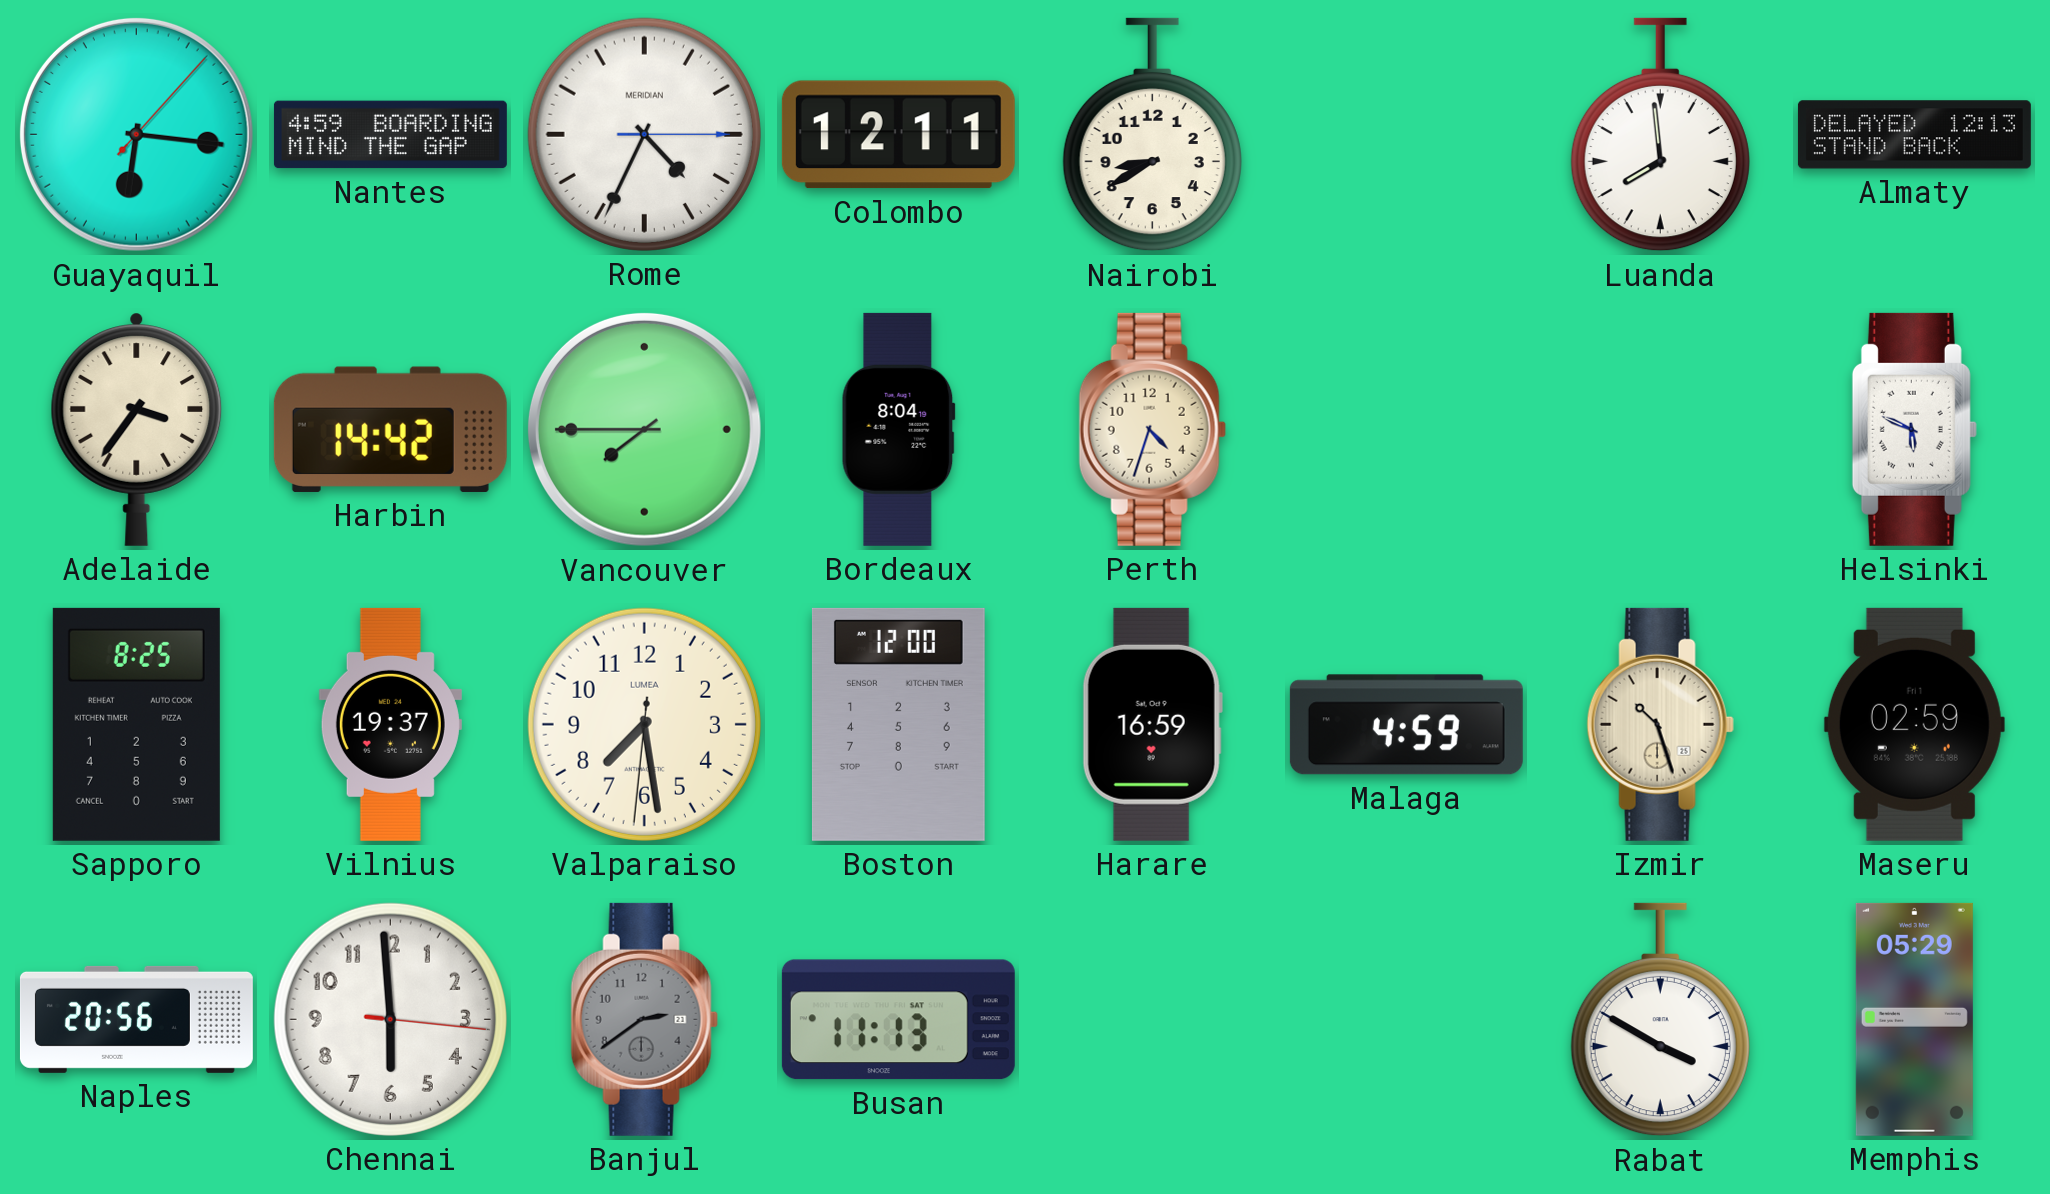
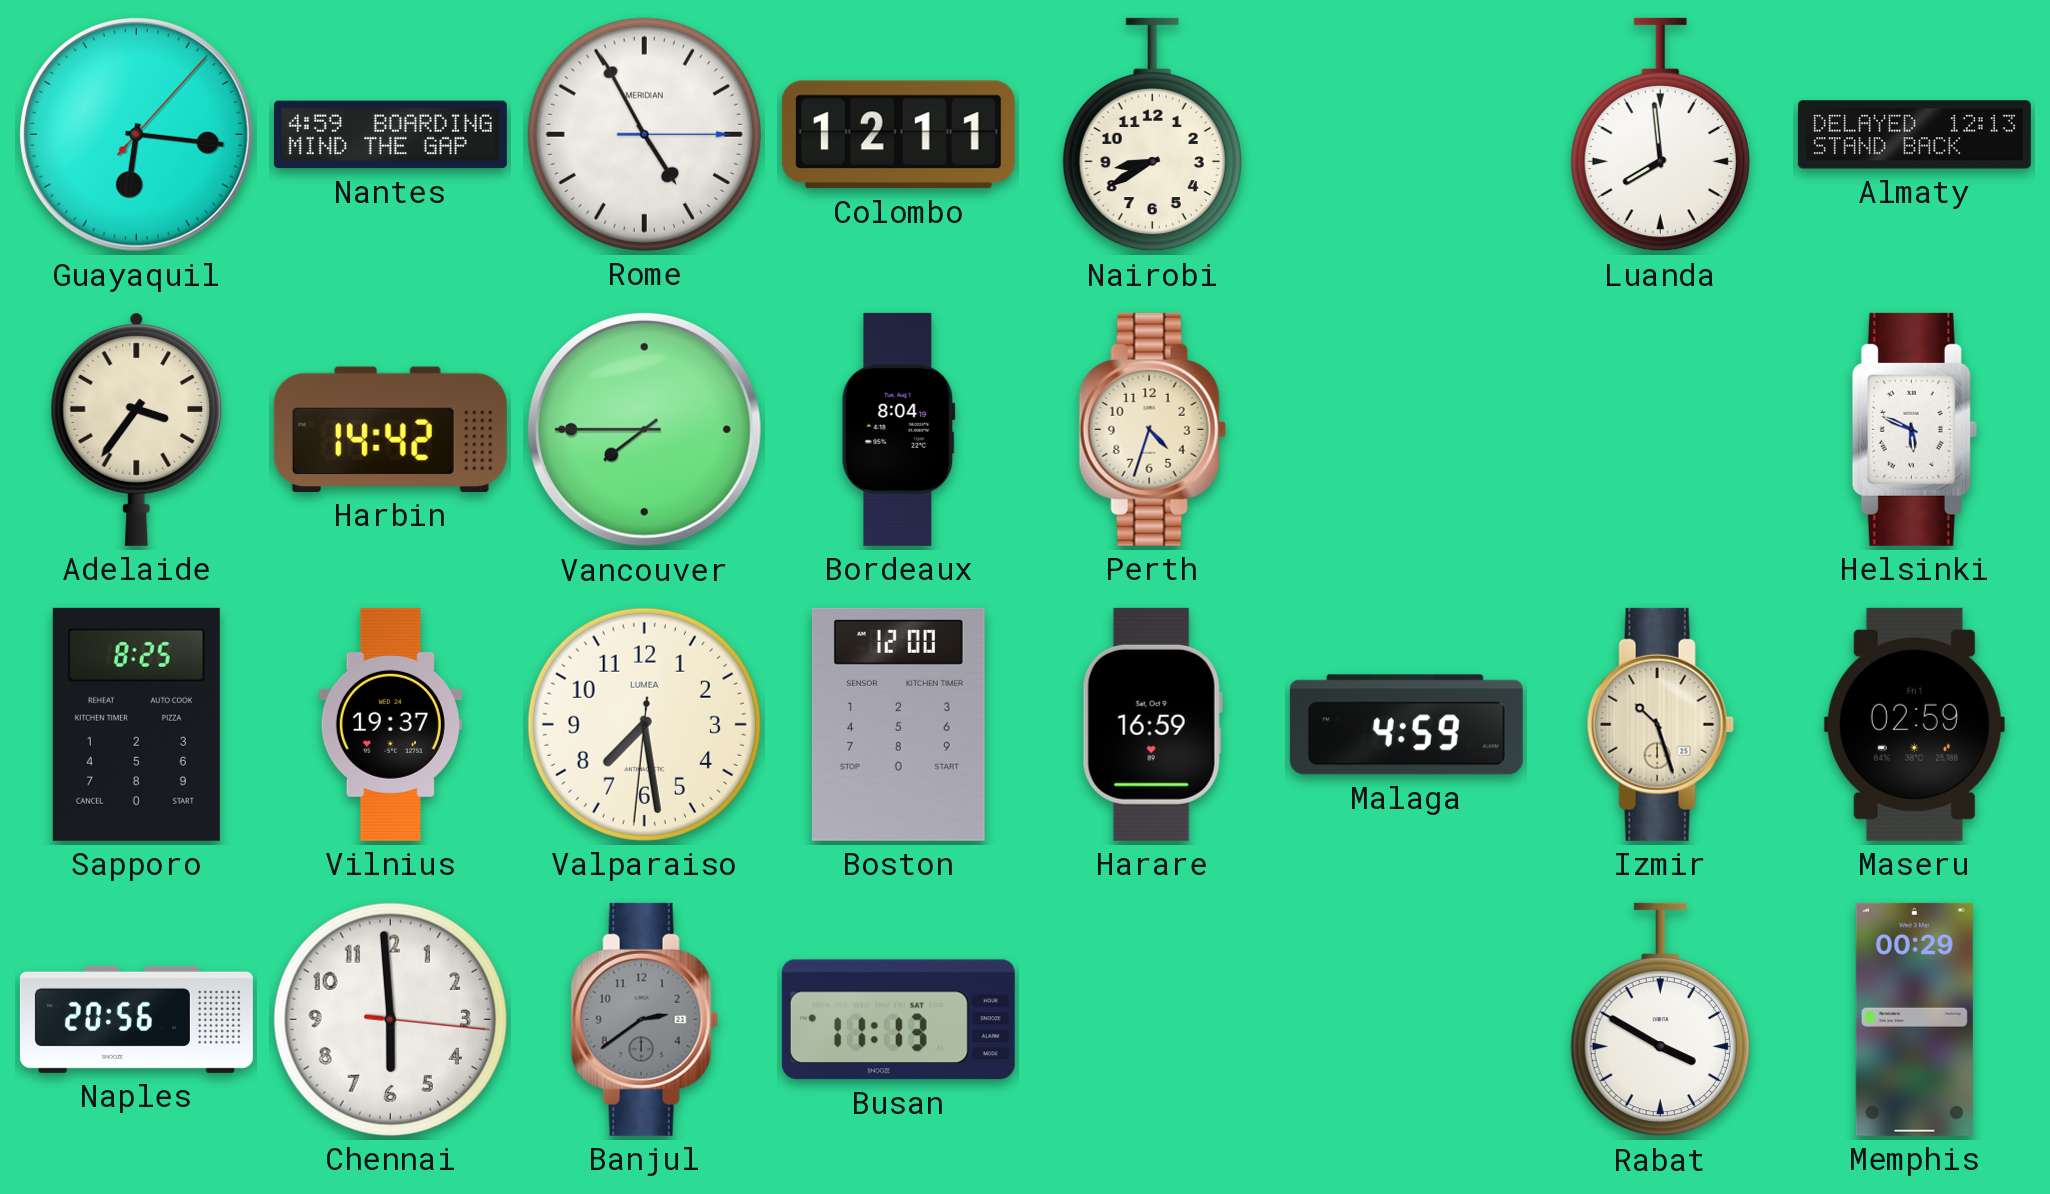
Rome: 4:34 -> 4:55 (644, 134)
Memphis: 05:29 -> 00:29 (1914, 1019)
